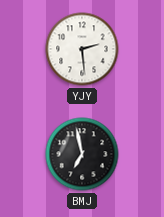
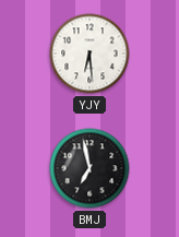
YJY: 2:29 -> 6:29 (89, 54)
